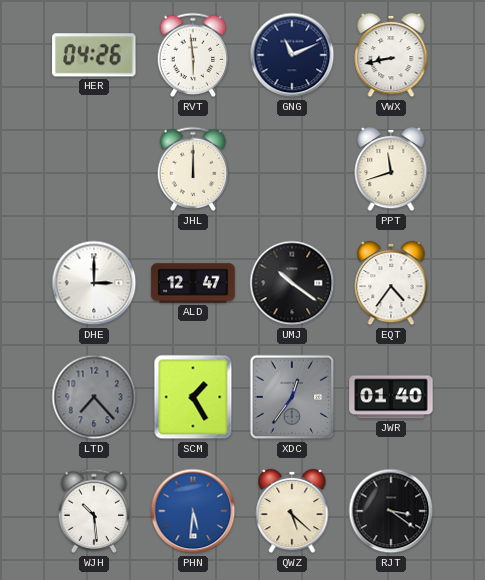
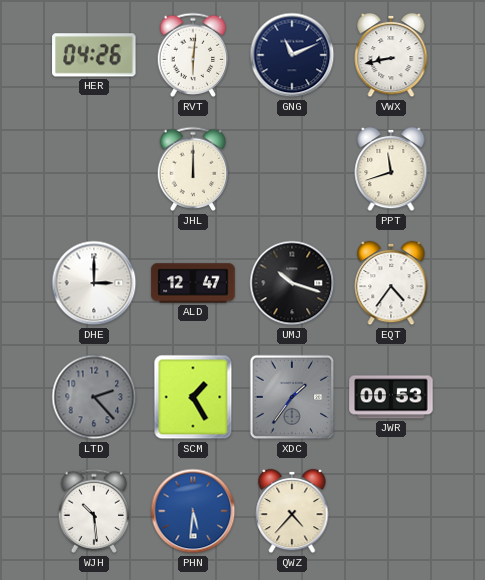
RVT: 5:59 -> 6:01 (193, 55)
UMJ: 10:21 -> 10:18 (292, 283)
LTD: 7:23 -> 2:23 (94, 397)
XDC: 12:36 -> 1:36 (292, 397)
JWR: 01:40 -> 00:53 (391, 397)
QWZ: 5:22 -> 4:37 (292, 511)
RJT: 3:21 -> none (391, 511)
